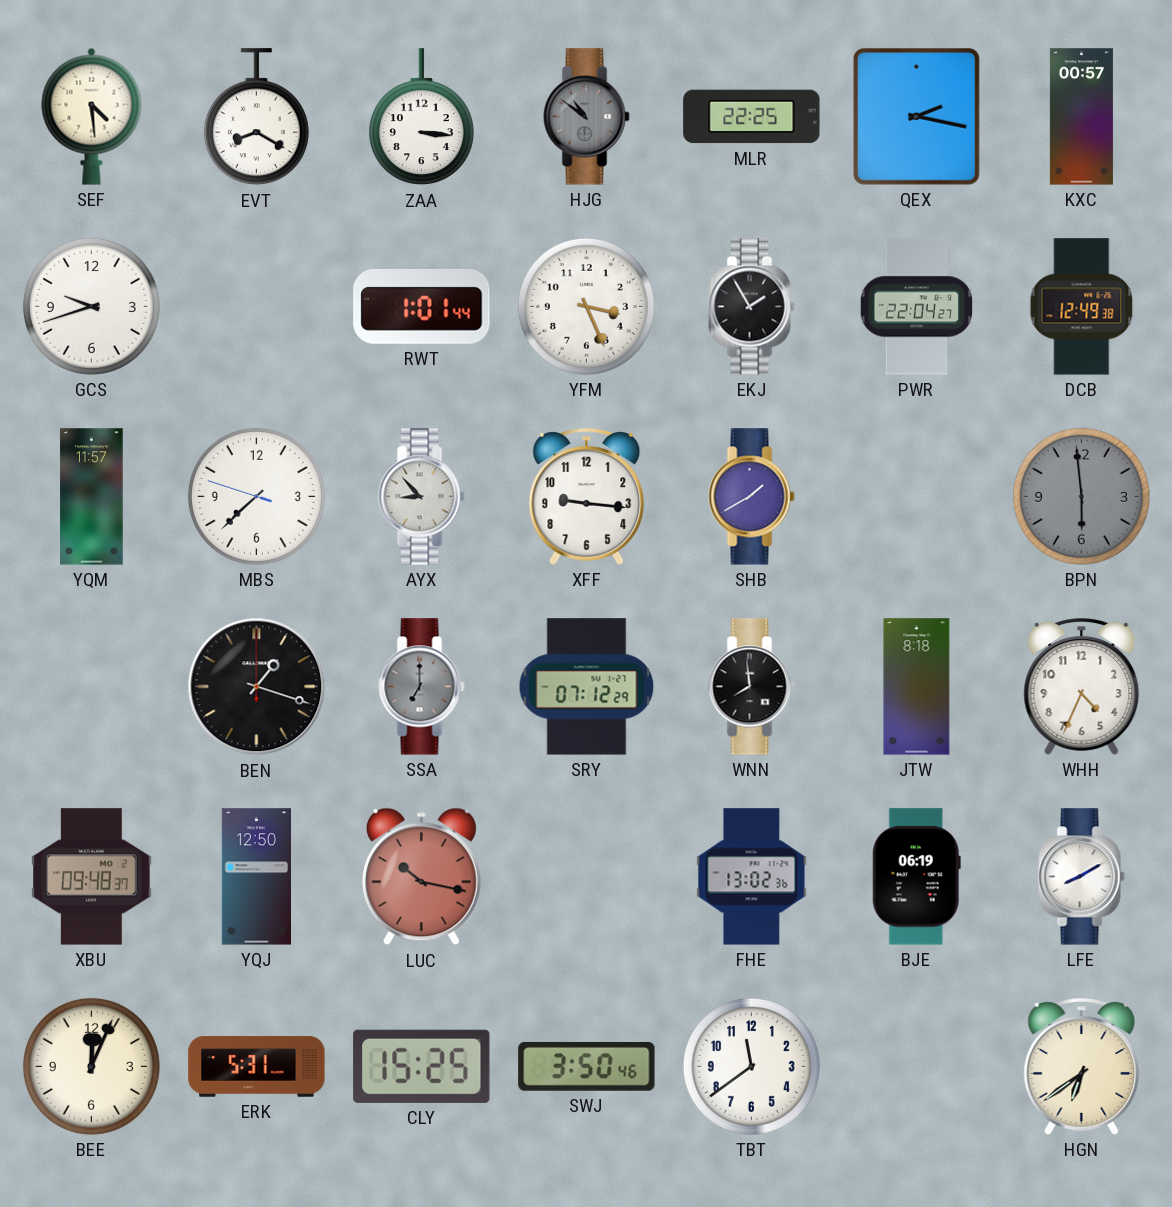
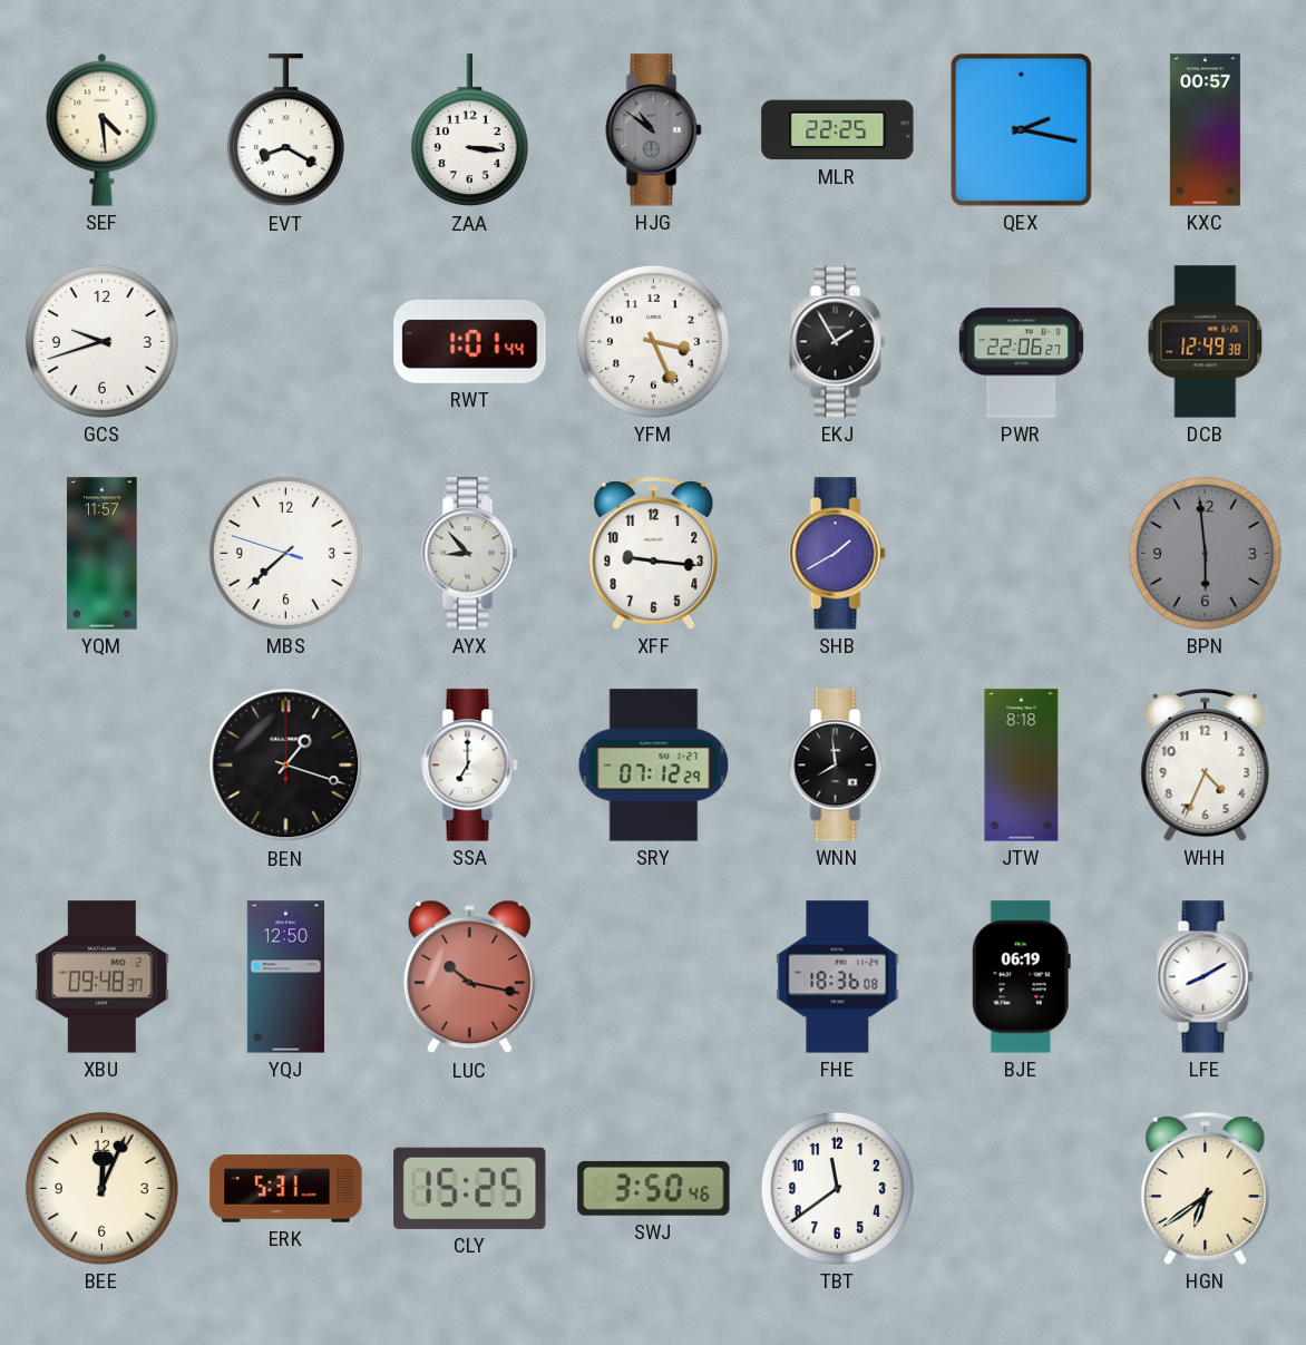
PWR: 22:04 -> 22:06 (1021, 342)
SSA dial: grey -> white (470, 766)
FHE: 13:02 -> 18:36 (838, 977)
